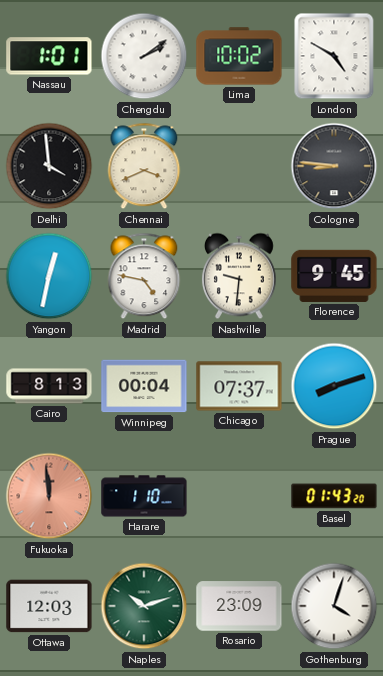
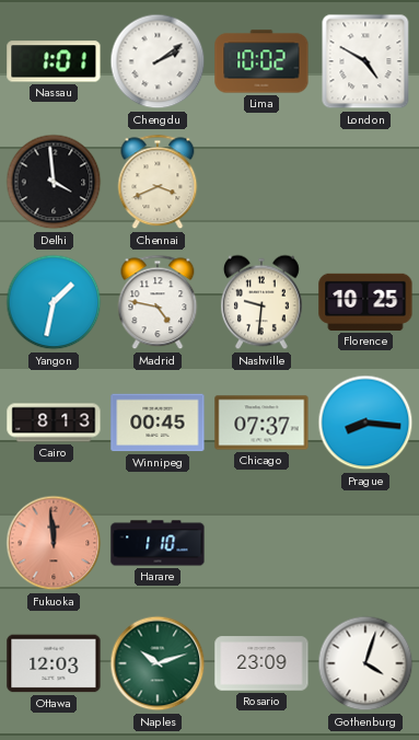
Cologne: 8:46 -> none (334, 166)
Yangon: 12:32 -> 1:32 (54, 302)
Florence: 9:45 -> 10:25 (365, 302)
Winnipeg: 00:04 -> 00:45 (158, 423)
Prague: 8:12 -> 8:16 (365, 423)
Basel: 01:43 -> none (334, 496)
